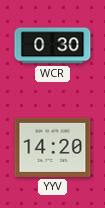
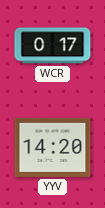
WCR: 0:30 -> 0:17 (53, 46)
